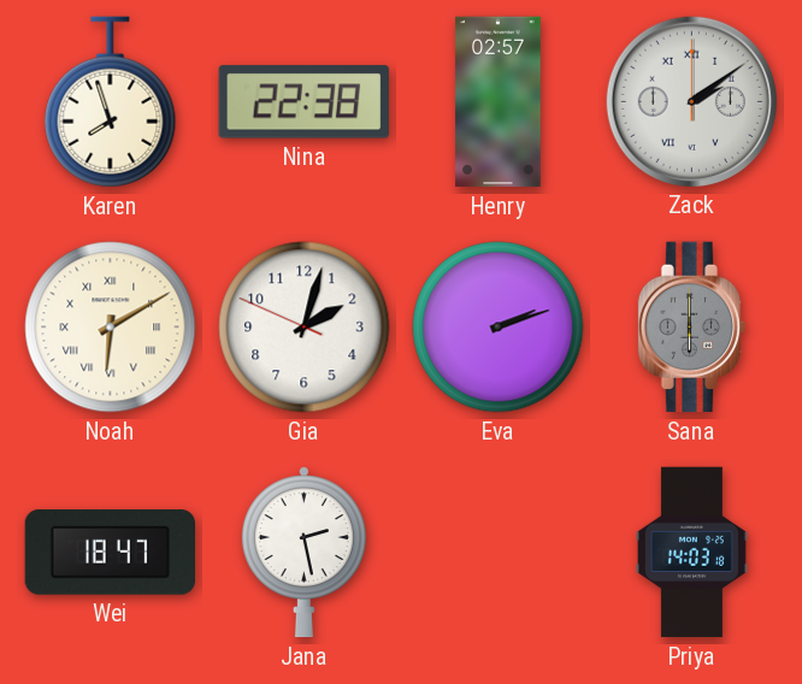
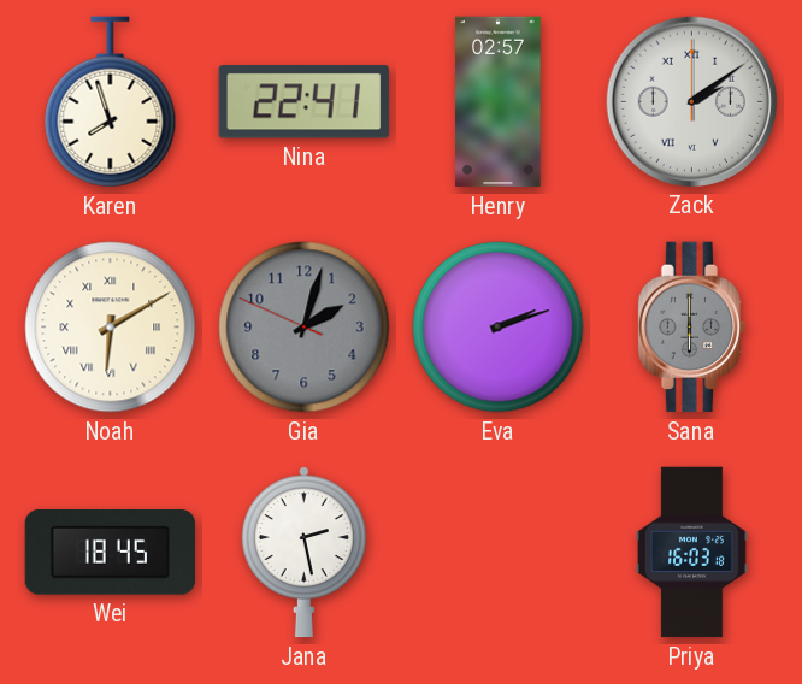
Nina: 22:38 -> 22:41 (303, 102)
Gia dial: white -> grey (305, 328)
Wei: 18:47 -> 18:45 (110, 553)
Priya: 14:03 -> 16:03 (691, 553)
